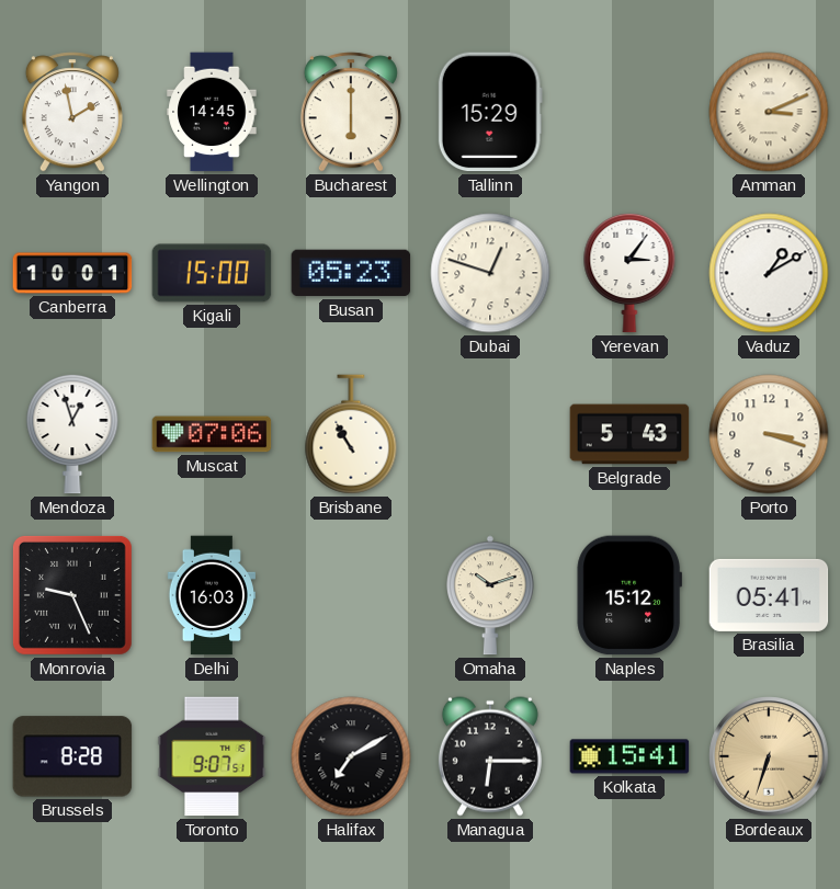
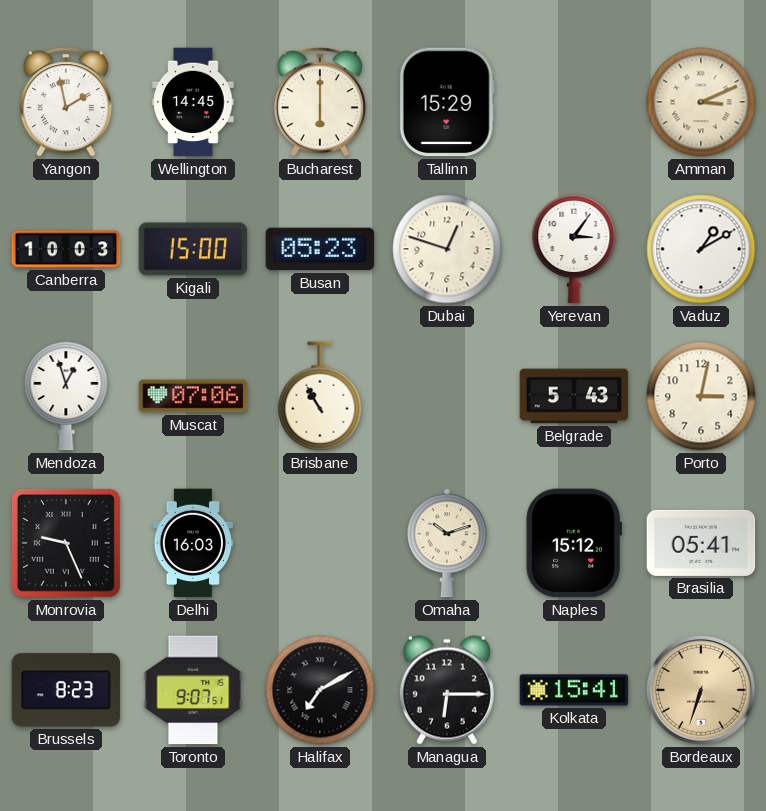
Canberra: 10:01 -> 10:03 (66, 249)
Porto: 3:18 -> 3:02 (701, 396)
Brussels: 8:28 -> 8:23 (66, 690)
